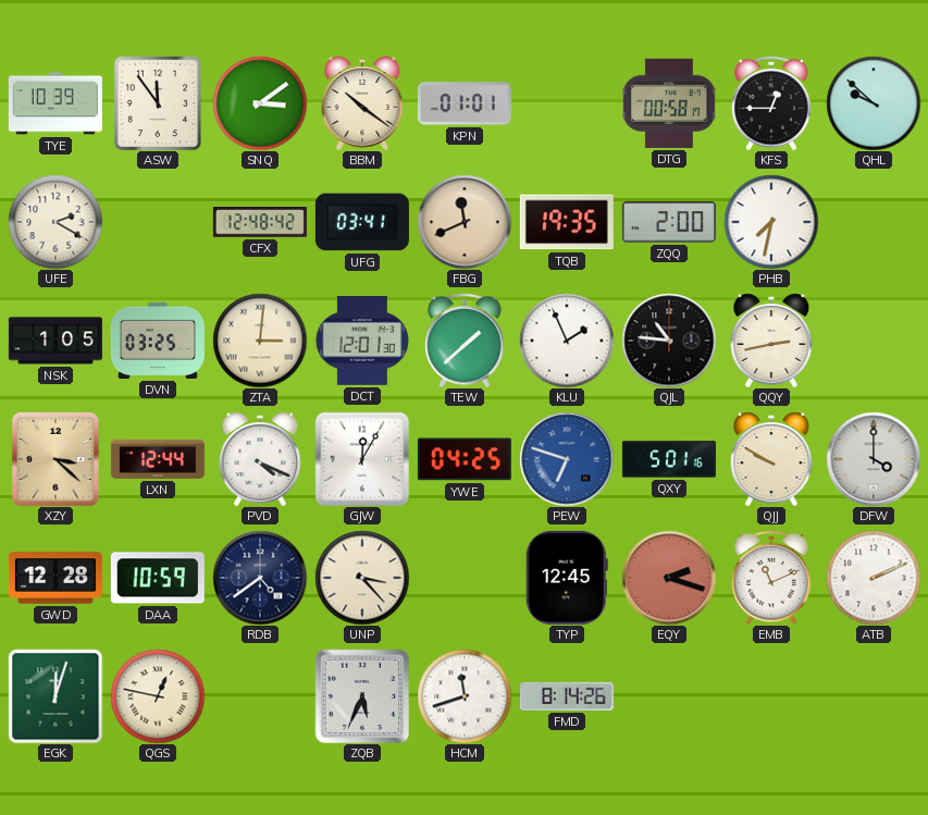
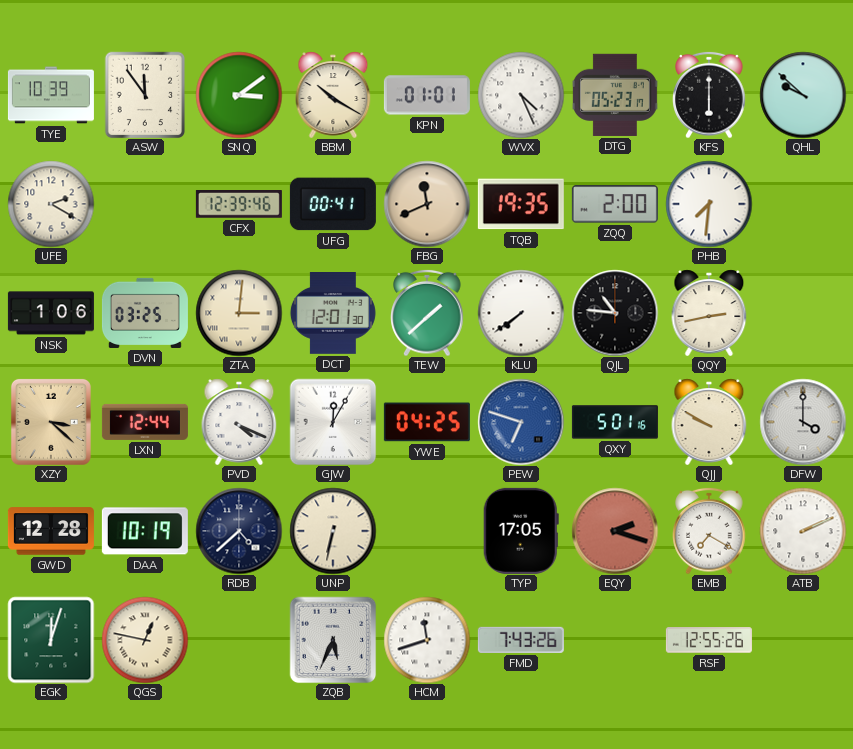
BBM: 10:21 -> 10:20 (333, 95)
WVX: none -> 4:26 (521, 95)
DTG: 00:58 -> 05:23 (615, 95)
KFS: 12:45 -> 6:00 (709, 95)
CFX: 12:48 -> 12:39 (239, 204)
UFG: 03:41 -> 00:41 (333, 204)
PHB: 7:32 -> 7:31 (709, 204)
NSK: 1:05 -> 1:06 (51, 313)
KLU: 1:56 -> 7:39 (521, 313)
DAA: 10:59 -> 10:19 (145, 531)
RDB: 4:39 -> 4:38 (239, 531)
UNP: 3:23 -> 6:32 (333, 531)
TYP: 12:45 -> 17:05 (521, 531)
EMB: 11:11 -> 7:20 (709, 531)
FMD: 8:14 -> 7:43 (521, 640)
RSF: none -> 12:55 (709, 640)
